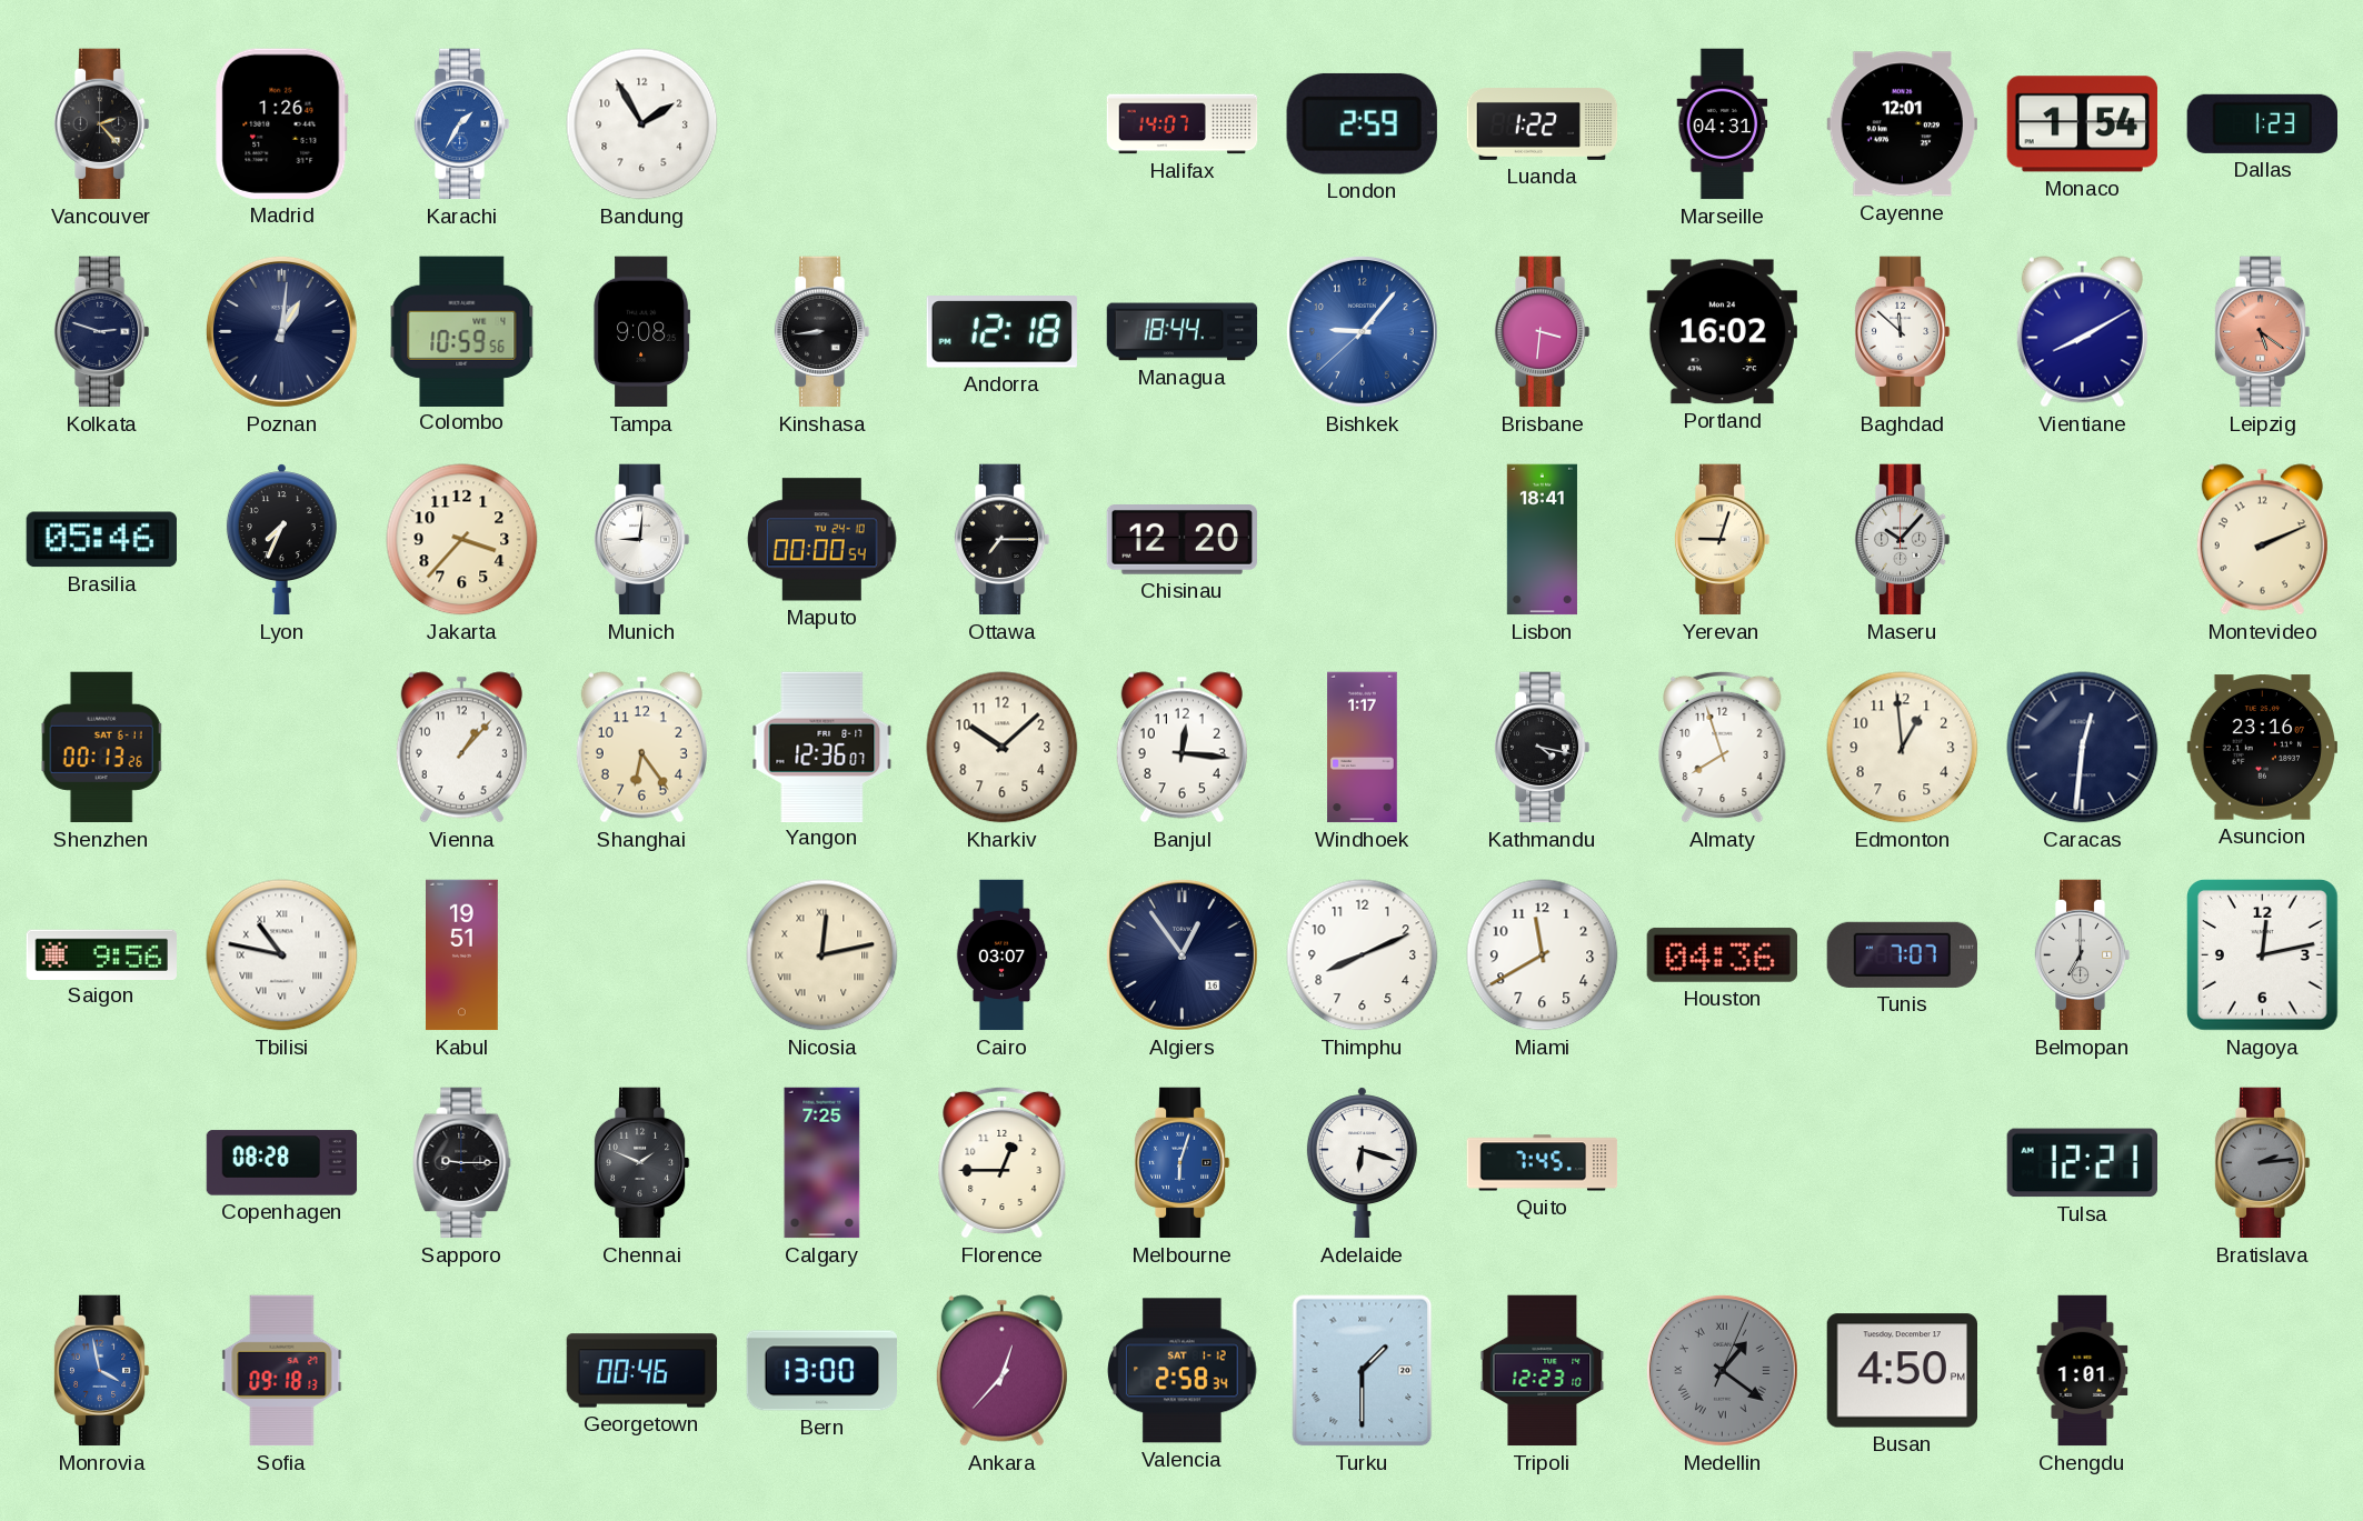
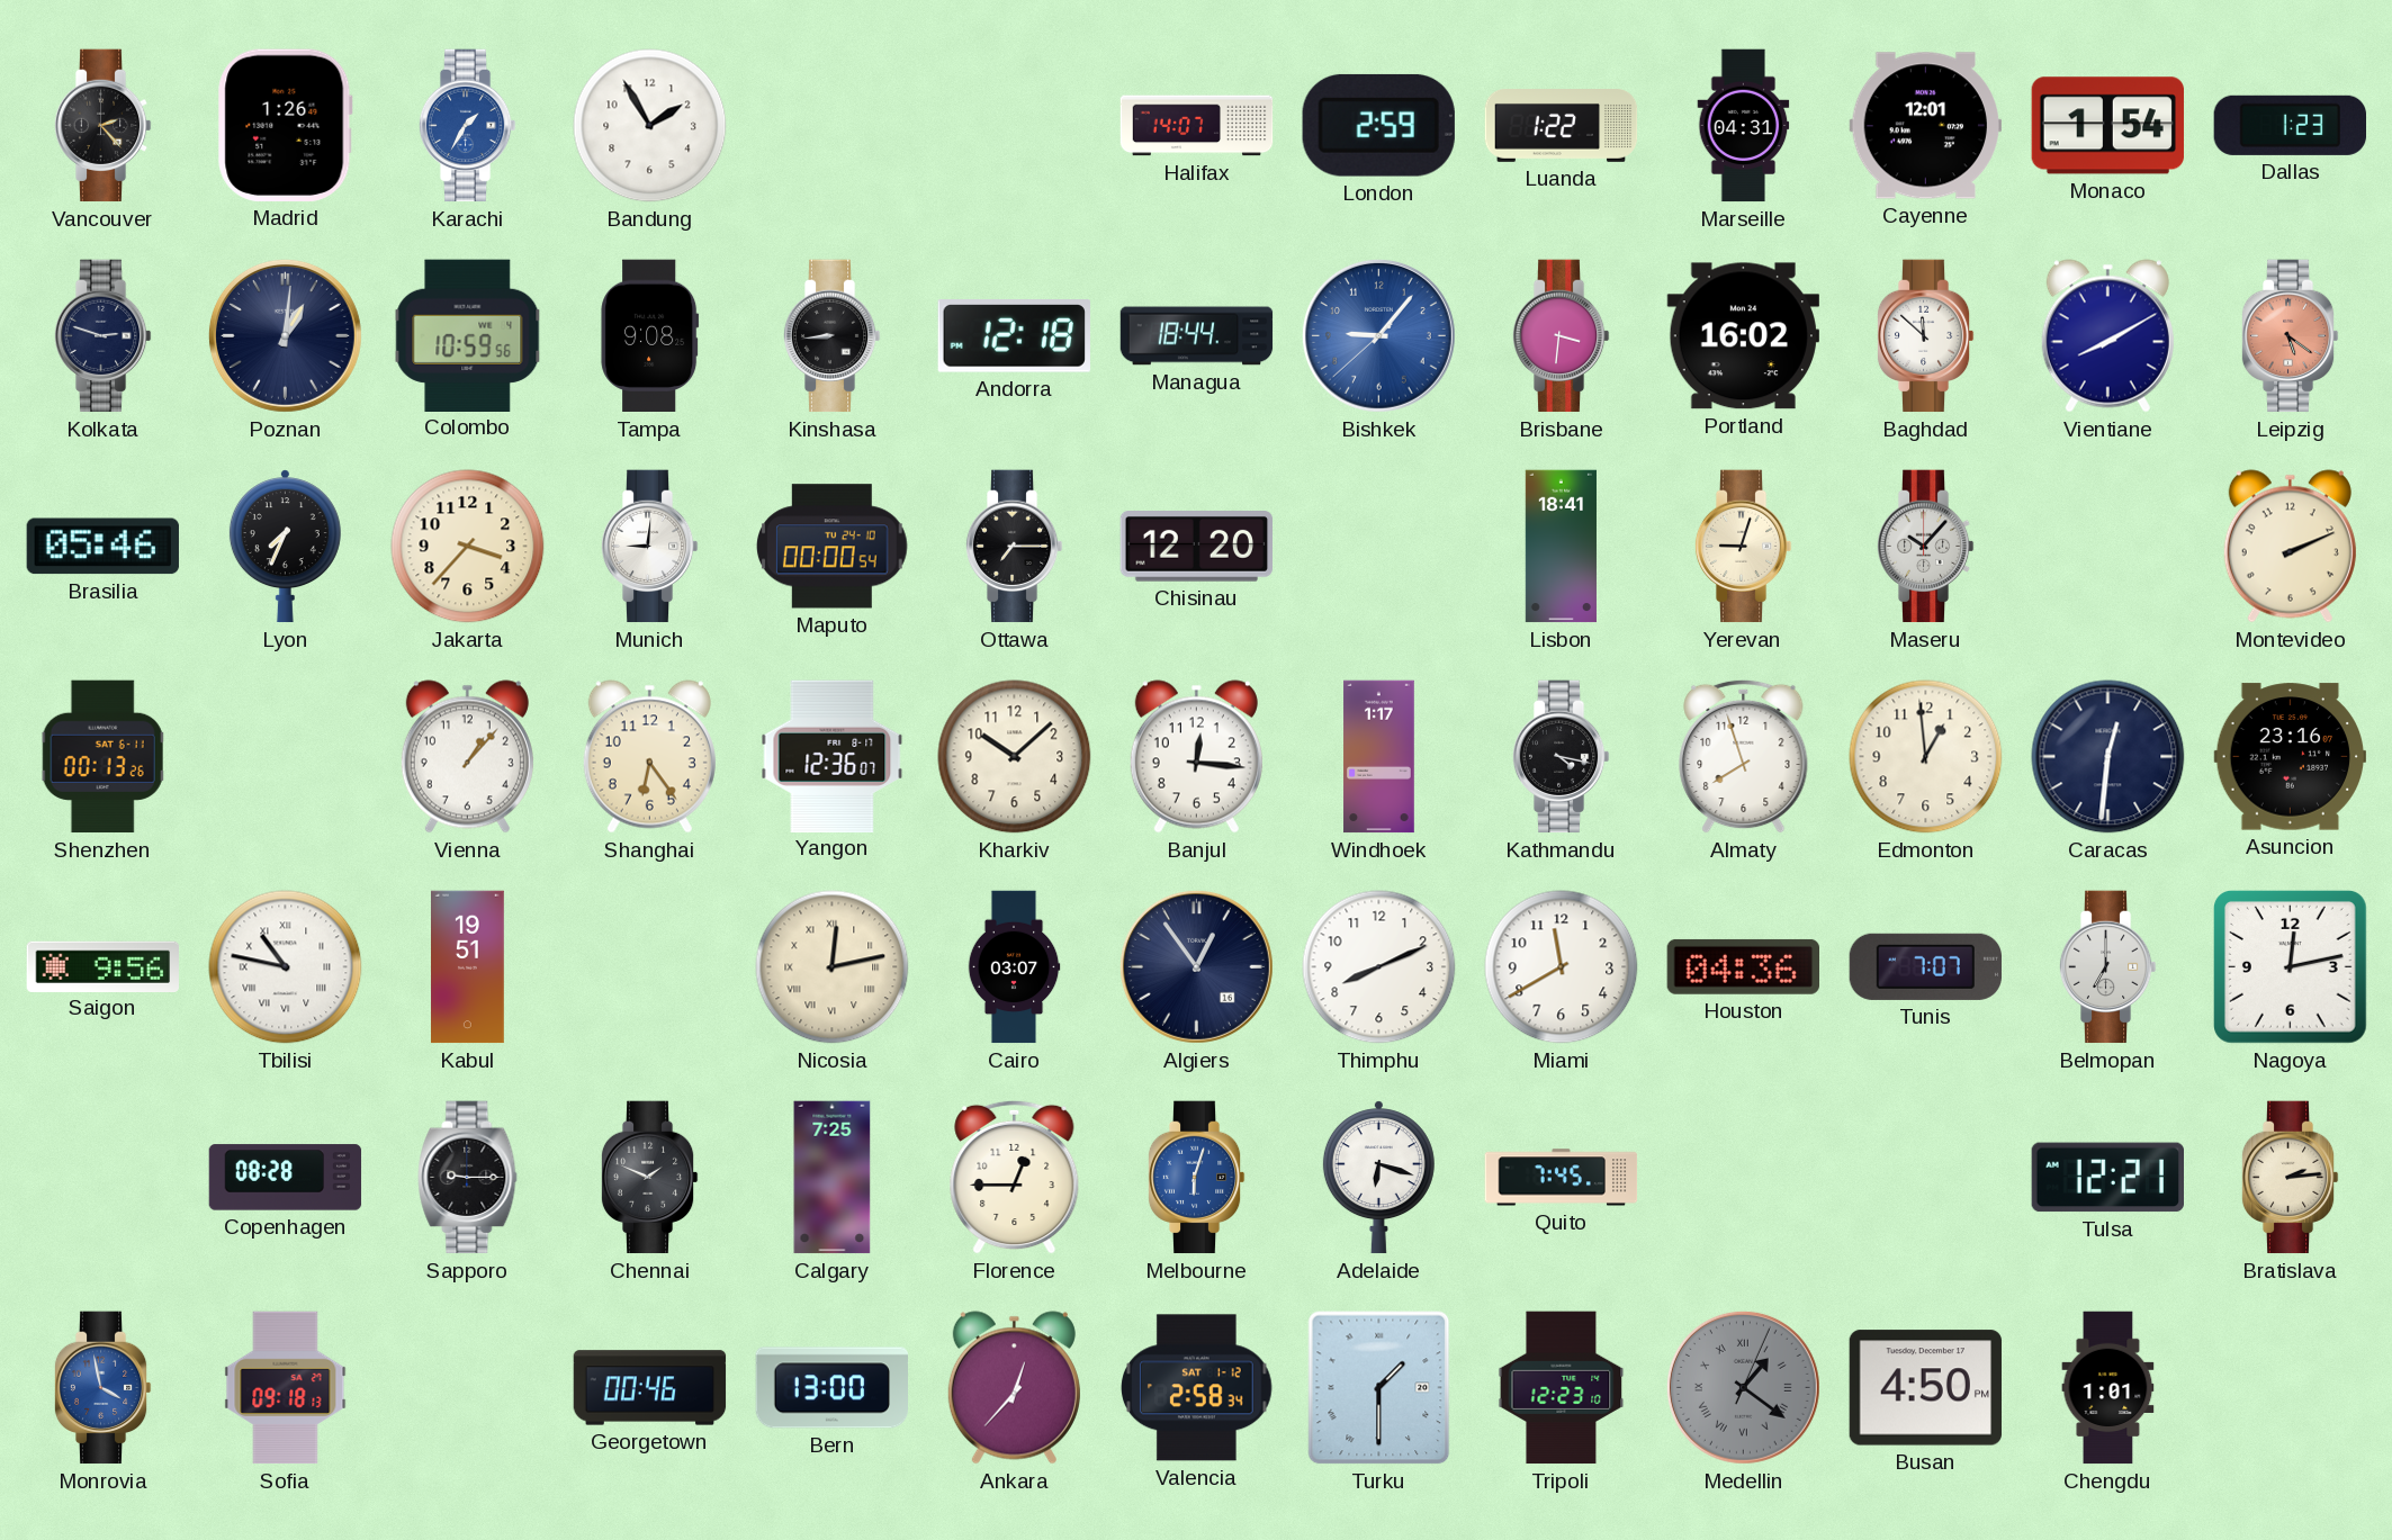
Bratislava dial: grey -> cream (2290, 1178)
